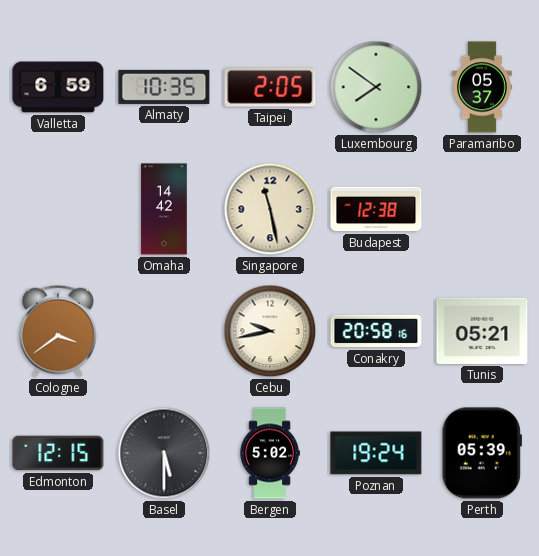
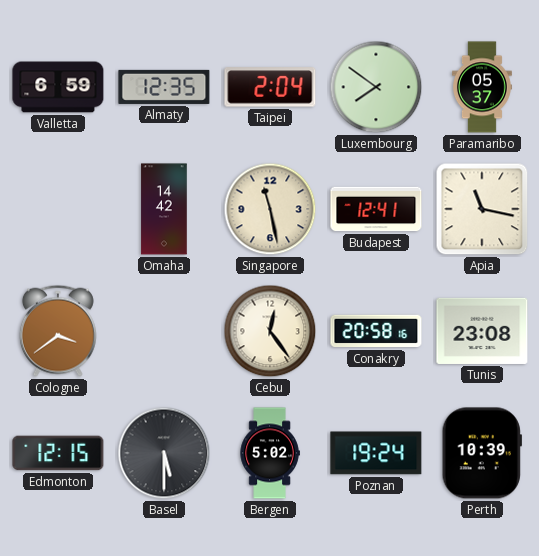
Almaty: 10:35 -> 12:35 (164, 87)
Taipei: 2:05 -> 2:04 (270, 87)
Budapest: 12:38 -> 12:41 (376, 209)
Apia: none -> 11:17 (482, 209)
Cebu: 9:43 -> 12:24 (270, 331)
Tunis: 05:21 -> 23:08 (482, 331)
Perth: 05:39 -> 10:39 (482, 453)
